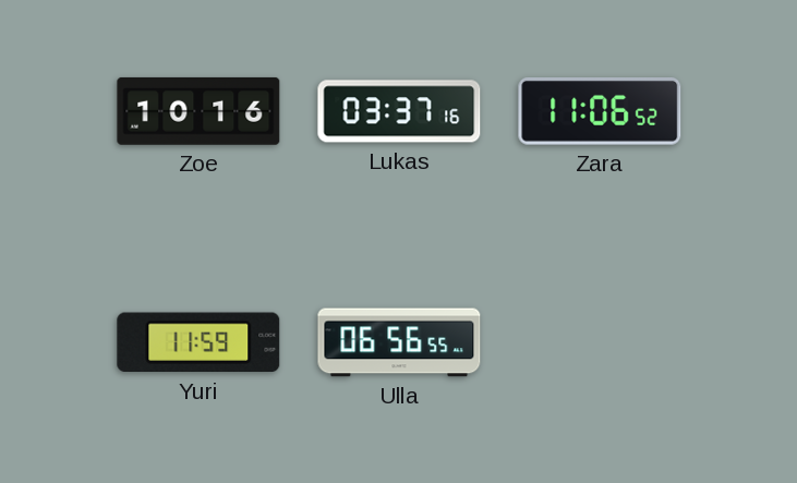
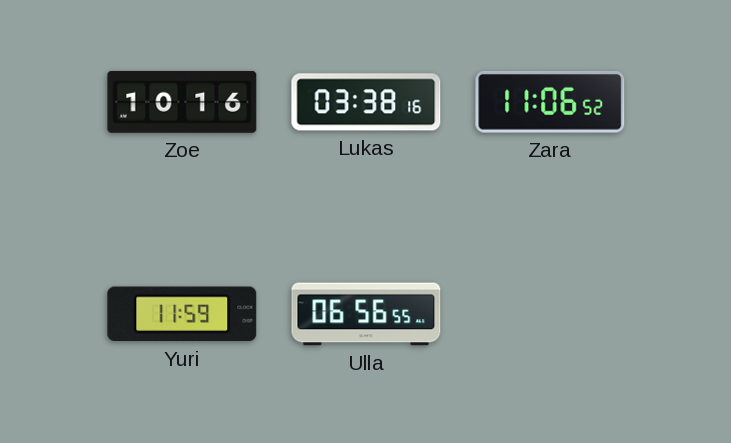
Lukas: 03:37 -> 03:38 (366, 102)
